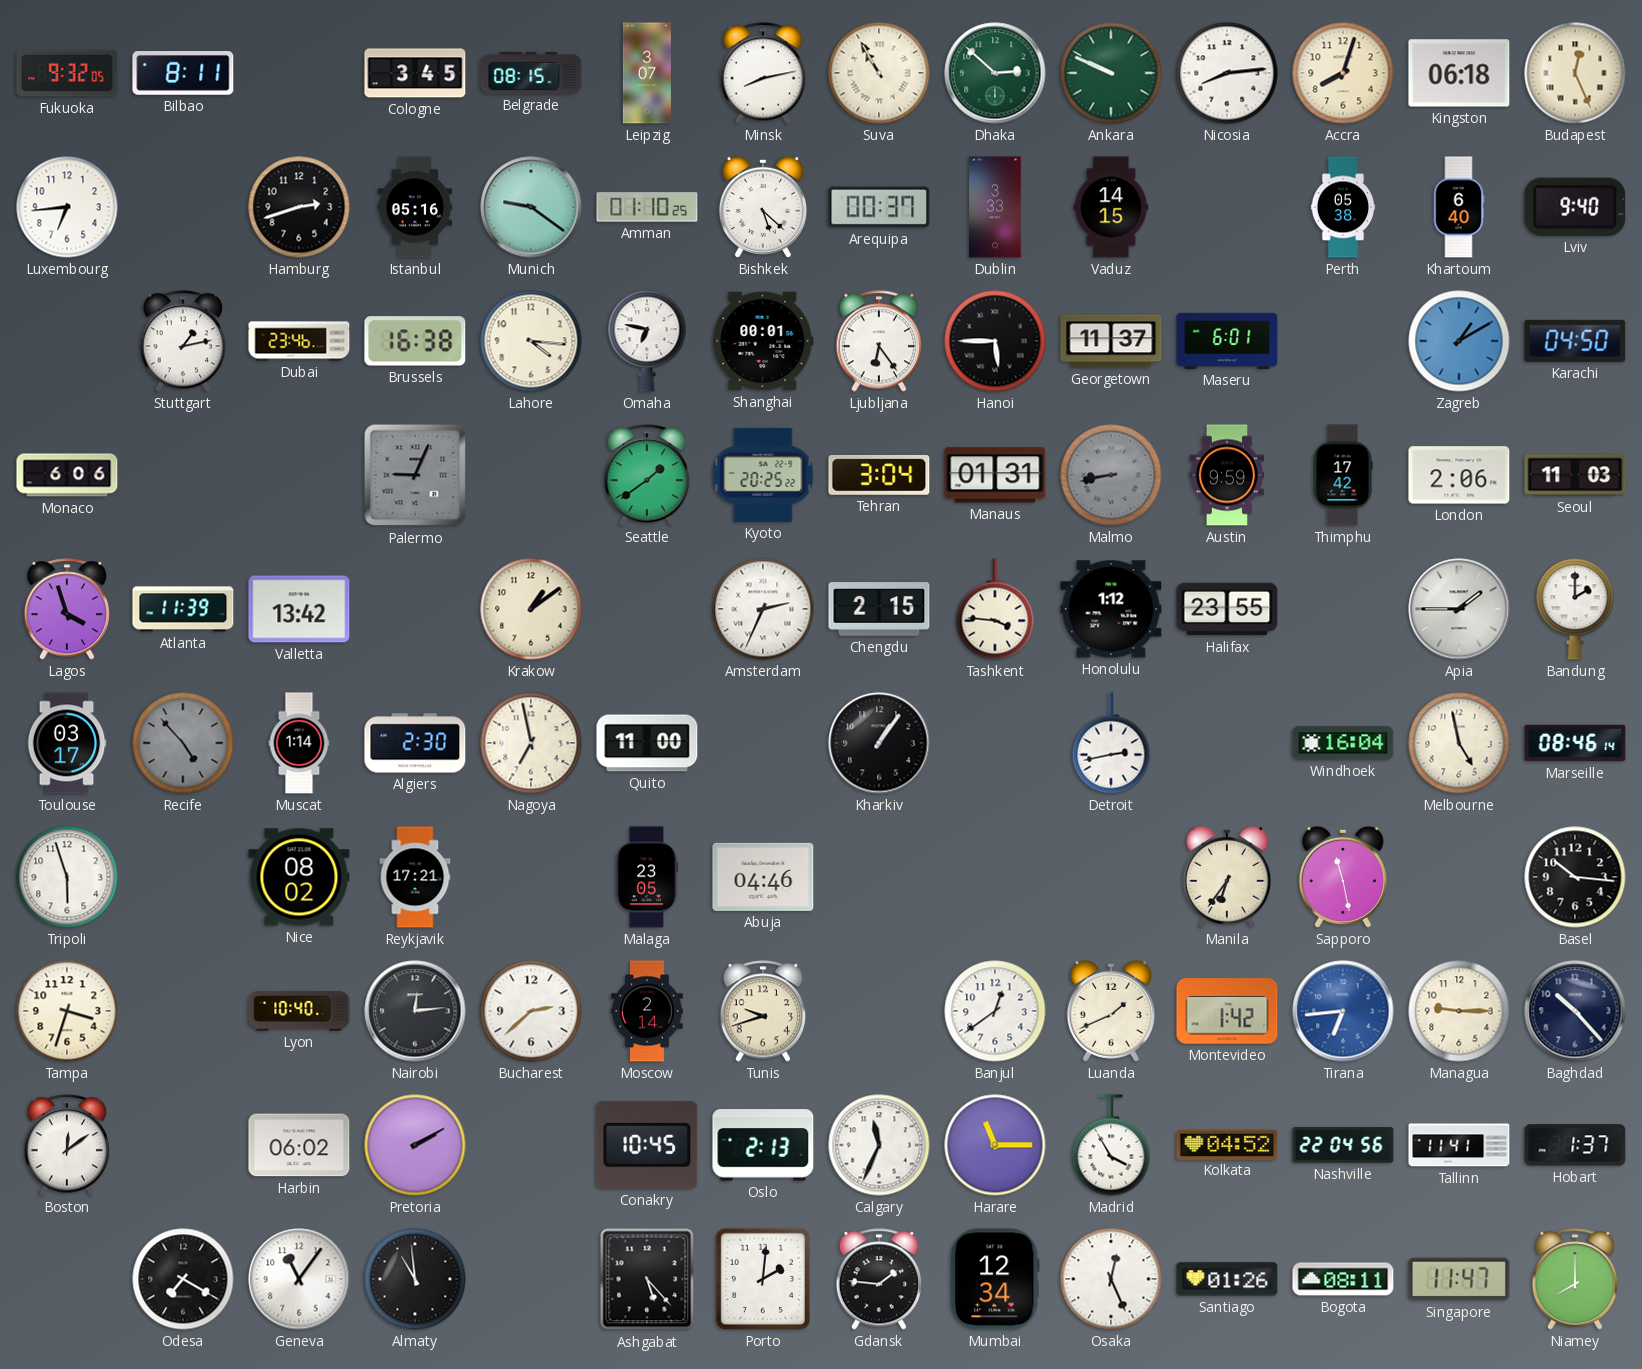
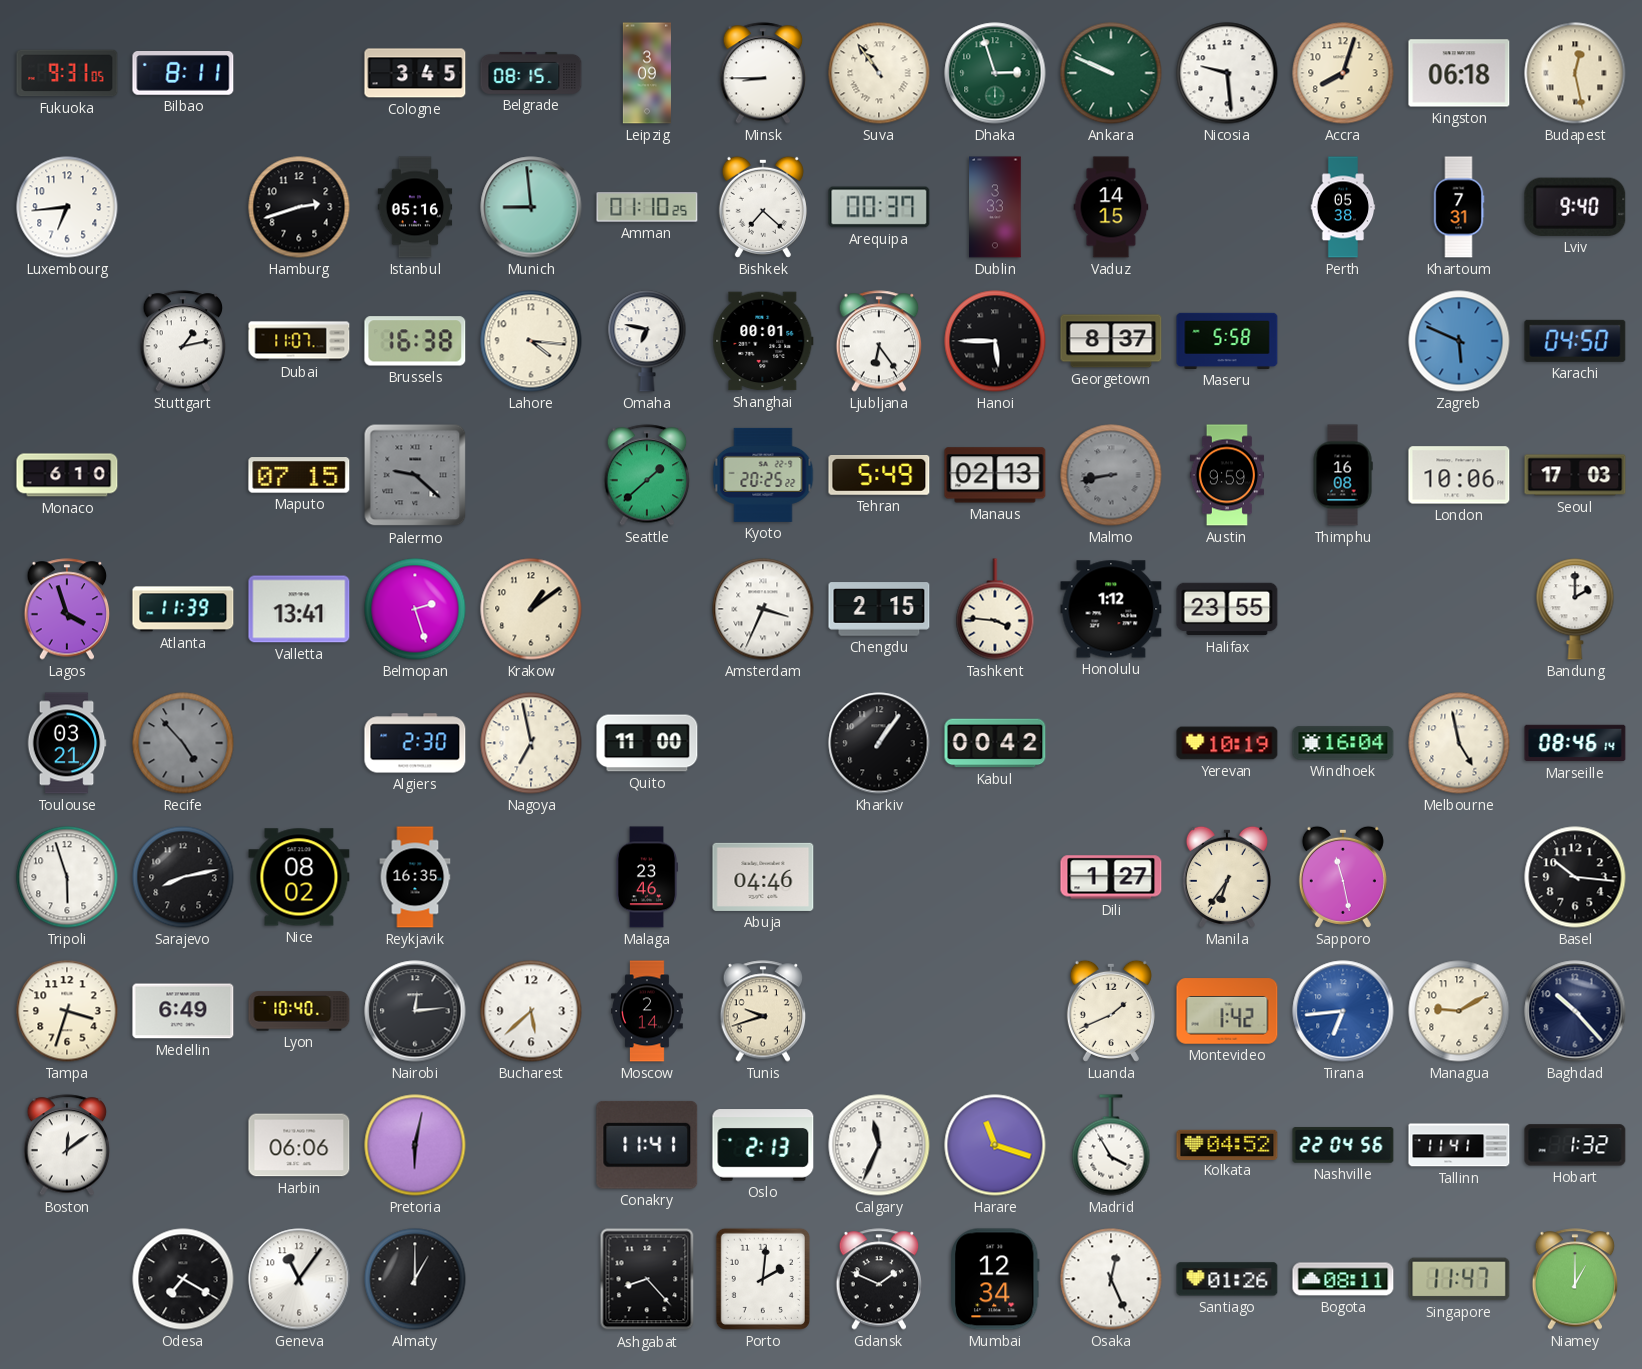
Fukuoka: 9:32 -> 9:31 (67, 73)
Leipzig: 3:07 -> 3:09 (647, 73)
Minsk: 8:13 -> 8:45 (763, 73)
Suva: 10:55 -> 10:54 (879, 73)
Dhaka: 2:52 -> 2:57 (995, 73)
Nicosia: 8:14 -> 9:29 (1227, 73)
Budapest: 12:26 -> 12:28 (1575, 73)
Munich: 9:21 -> 8:59 (531, 207)
Bishkek: 5:22 -> 7:22 (763, 207)
Khartoum: 6:40 -> 7:31 (1459, 207)
Dubai: 23:46 -> 11:07 (299, 341)
Georgetown: 11:37 -> 8:37 (1111, 341)
Maseru: 6:01 -> 5:58 (1227, 341)
Zagreb: 1:10 -> 5:49 (1459, 341)
Monaco: 6:06 -> 6:10 (67, 475)
Maputo: none -> 07:15 (299, 475)
Palermo: 9:04 -> 9:22 (415, 475)
Seattle: 1:39 -> 1:38 (647, 475)
Tehran: 3:04 -> 5:49 (879, 476)
Manaus: 01:31 -> 02:13 (995, 475)
Thimphu: 17:42 -> 16:08 (1343, 475)
London: 2:06 -> 10:06 (1459, 475)
Seoul: 11:03 -> 17:03 (1575, 475)
Valletta: 13:42 -> 13:41 (299, 609)
Belmopan: none -> 2:27 (415, 609)
Amsterdam: 2:34 -> 3:34 (763, 609)
Apia: 1:45 -> none (1459, 609)
Toulouse: 03:17 -> 03:21 (67, 743)
Muscat: 1:14 -> none (299, 743)
Kabul: none -> 00:42 (995, 743)
Detroit: 2:43 -> none (1111, 743)
Yerevan: none -> 10:19 (1227, 743)
Sarajevo: none -> 8:13 (183, 877)
Reykjavik: 17:21 -> 16:35 (415, 877)
Malaga: 23:05 -> 23:46 (646, 877)
Dili: none -> 1:27 (1111, 877)
Medellin: none -> 6:49 (183, 1011)
Bucharest: 2:38 -> 5:38 (531, 1011)
Banjul: 12:39 -> none (995, 1011)
Managua: 9:15 -> 9:10 (1459, 1011)
Harbin: 06:02 -> 06:06 (299, 1145)
Pretoria: 2:10 -> 6:02 (415, 1145)
Conakry: 10:45 -> 11:41 (647, 1145)
Harare: 11:15 -> 11:18 (995, 1145)
Hobart: 1:37 -> 1:32 (1575, 1145)
Almaty: 10:59 -> 1:00 (415, 1279)
Ashgabat: 5:23 -> 8:23 (647, 1279)
Gdansk: 1:46 -> 1:49 (879, 1279)
Niamey: 8:00 -> 1:00 (1575, 1279)
